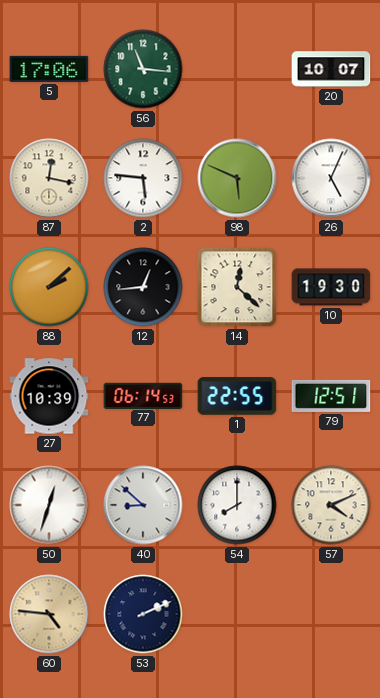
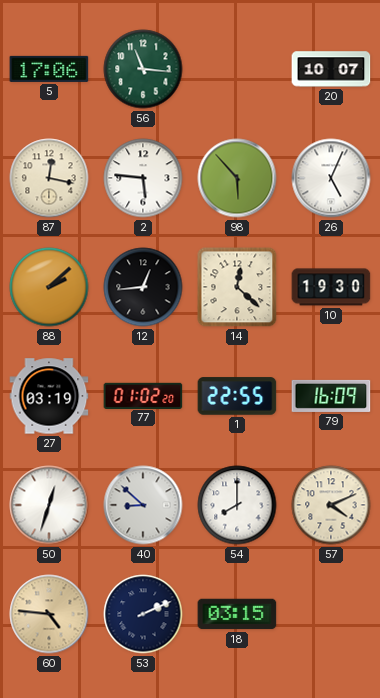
98: 5:49 -> 5:53 (237, 178)
27: 10:39 -> 03:19 (49, 396)
77: 06:14 -> 01:02 (143, 395)
79: 12:51 -> 16:09 (331, 396)
18: none -> 03:15 (237, 614)
